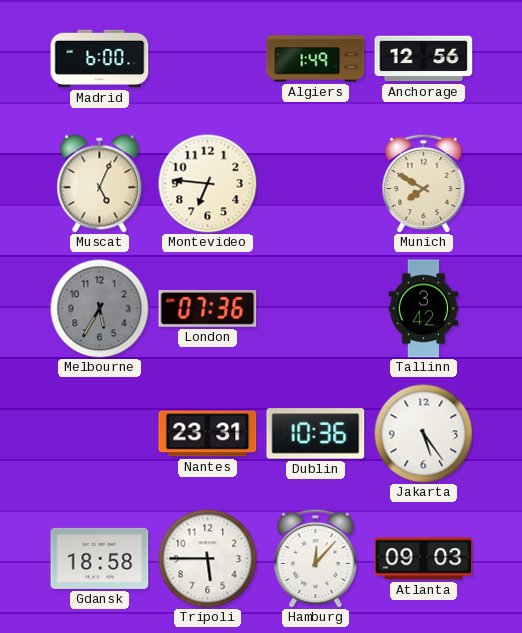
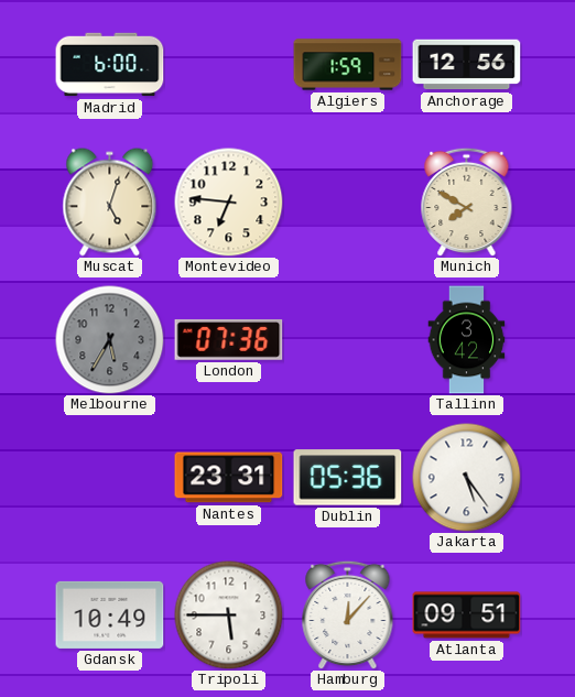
Algiers: 1:49 -> 1:59 (348, 65)
Muscat: 5:04 -> 5:03 (110, 203)
Dublin: 10:36 -> 05:36 (348, 478)
Gdansk: 18:58 -> 10:49 (110, 614)
Atlanta: 09:03 -> 09:51 (467, 616)
